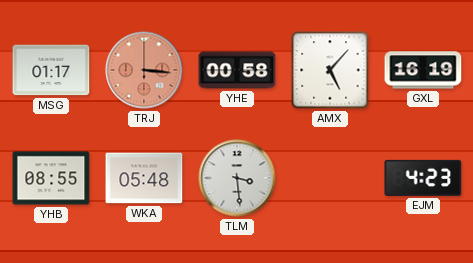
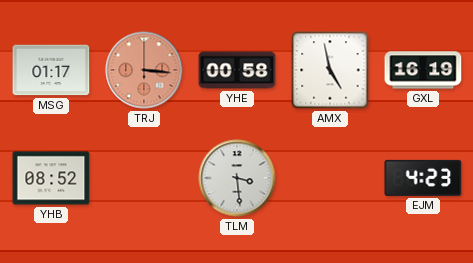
AMX: 5:07 -> 4:58 (330, 70)
YHB: 08:55 -> 08:52 (51, 178)
WKA: 05:48 -> none (144, 178)
